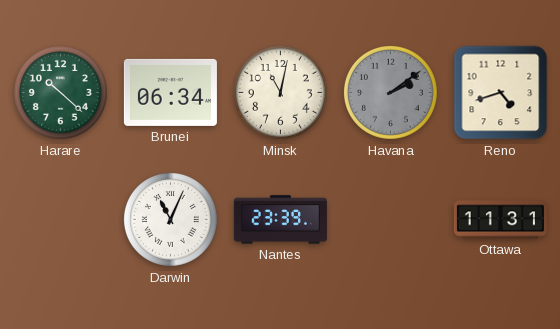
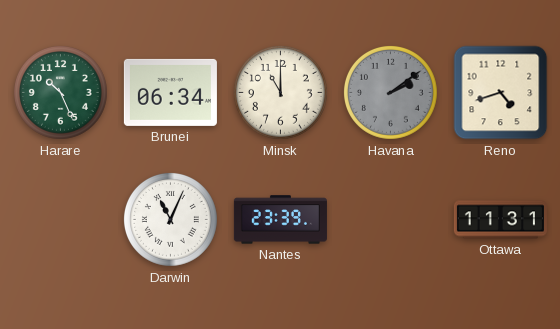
Harare: 10:22 -> 10:26 (60, 92)
Minsk: 11:02 -> 11:00 (280, 92)
